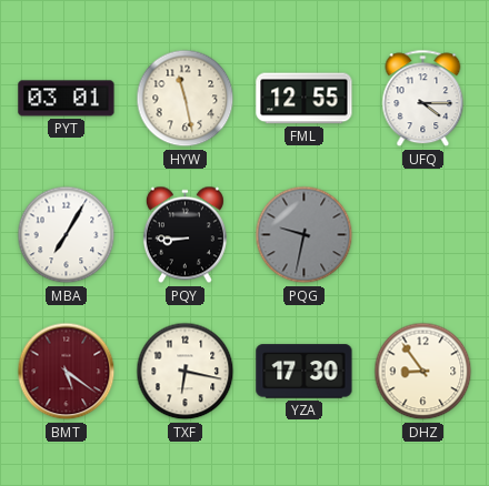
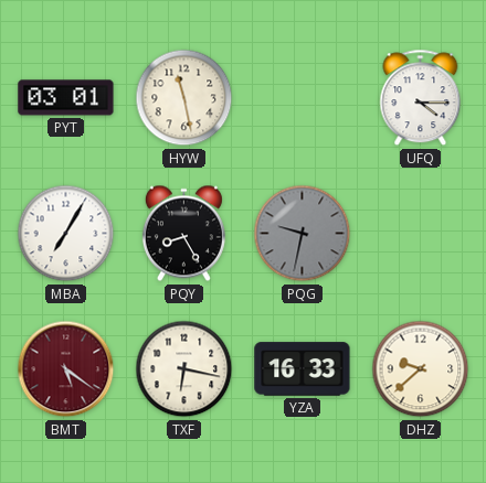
FML: 12:55 -> none (305, 99)
PQY: 8:45 -> 8:25 (183, 234)
YZA: 17:30 -> 16:33 (303, 369)
DHZ: 8:54 -> 9:38 (421, 369)
